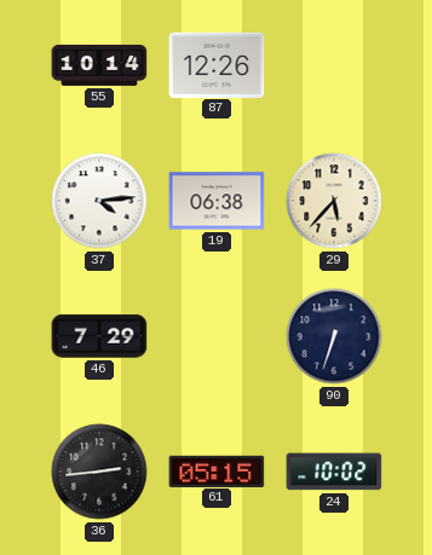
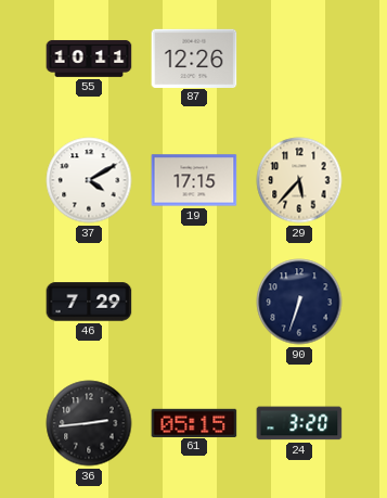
55: 10:14 -> 10:11 (89, 59)
37: 4:14 -> 4:10 (89, 180)
19: 06:38 -> 17:15 (194, 180)
24: 10:02 -> 3:20 (299, 423)
